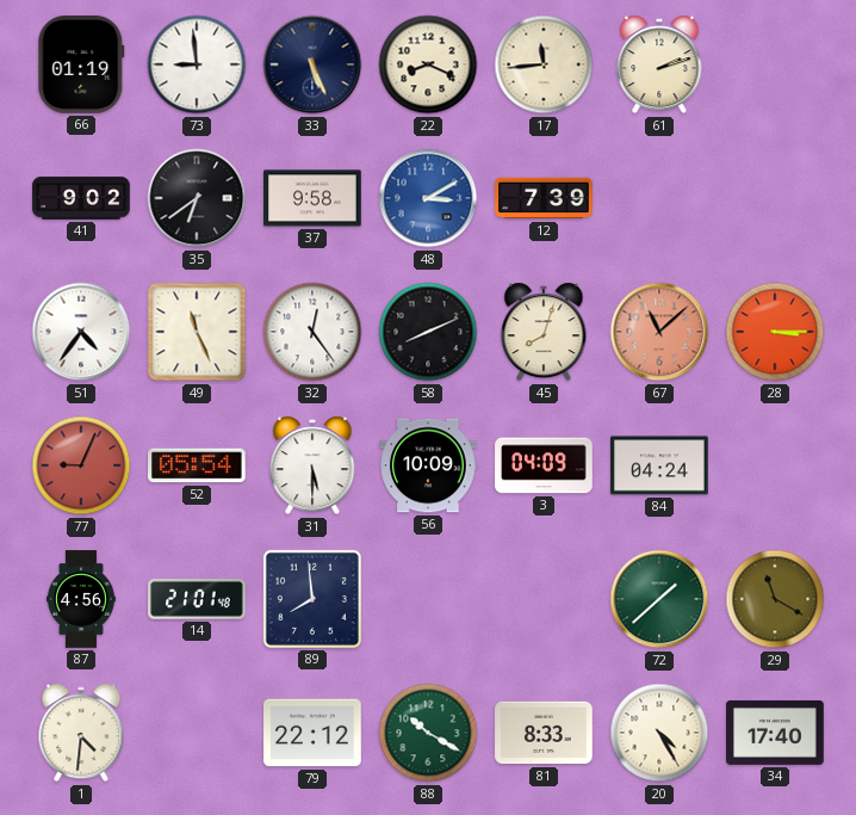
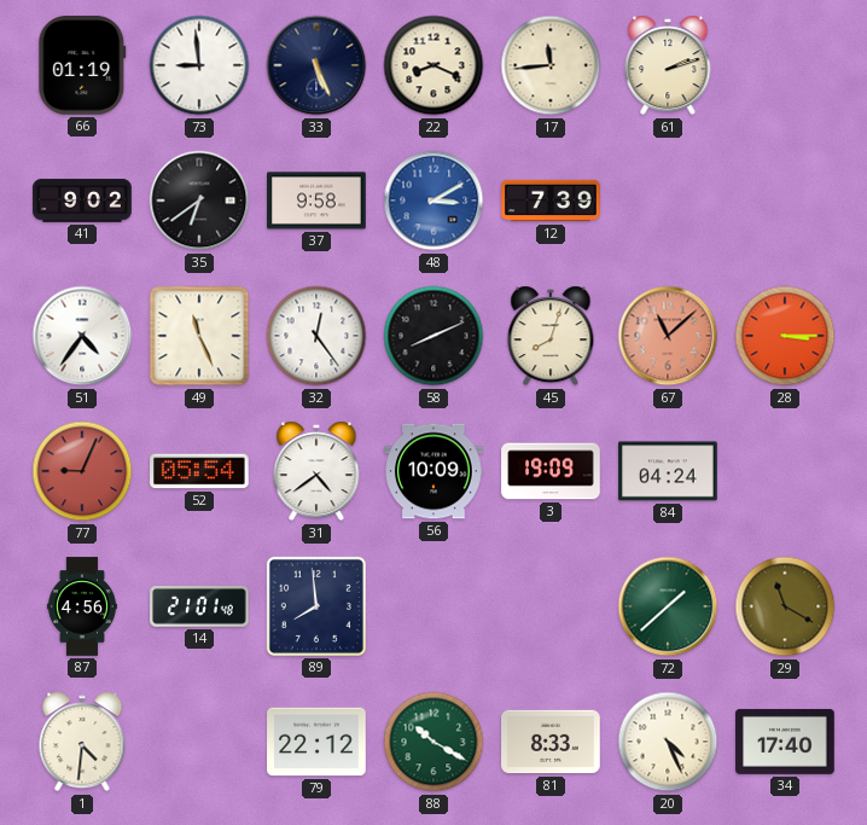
31: 5:30 -> 4:39 (316, 471)
3: 04:09 -> 19:09 (551, 471)
20: 4:25 -> 4:26 (668, 742)
